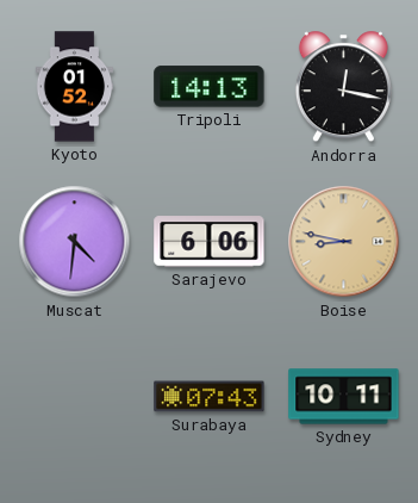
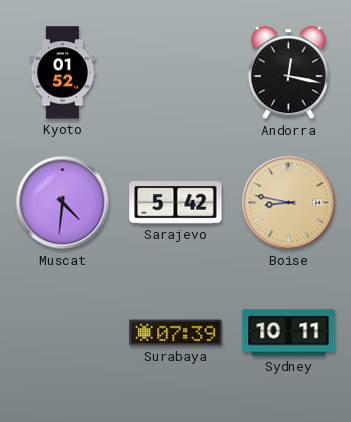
Tripoli: 14:13 -> none (210, 87)
Sarajevo: 6:06 -> 5:42 (176, 203)
Surabaya: 07:43 -> 07:39 (176, 333)
